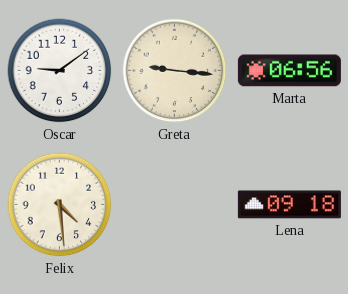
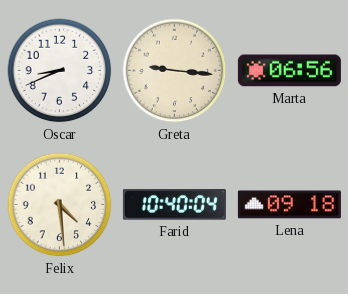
Oscar: 9:09 -> 8:41 (60, 71)
Farid: none -> 10:40 (174, 205)
